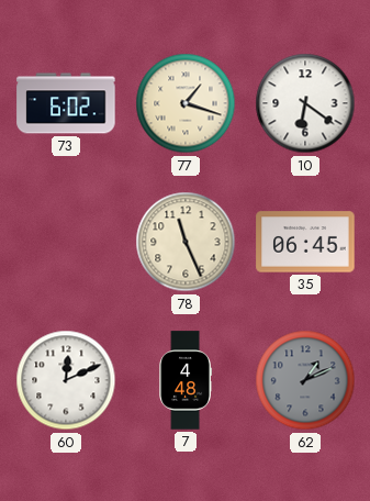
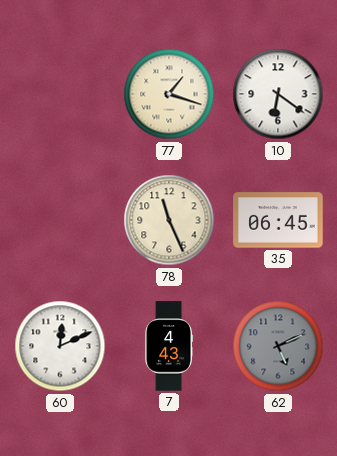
73: 6:02 -> none (66, 103)
7: 4:48 -> 4:43 (168, 346)
62: 1:11 -> 5:11 (278, 346)
